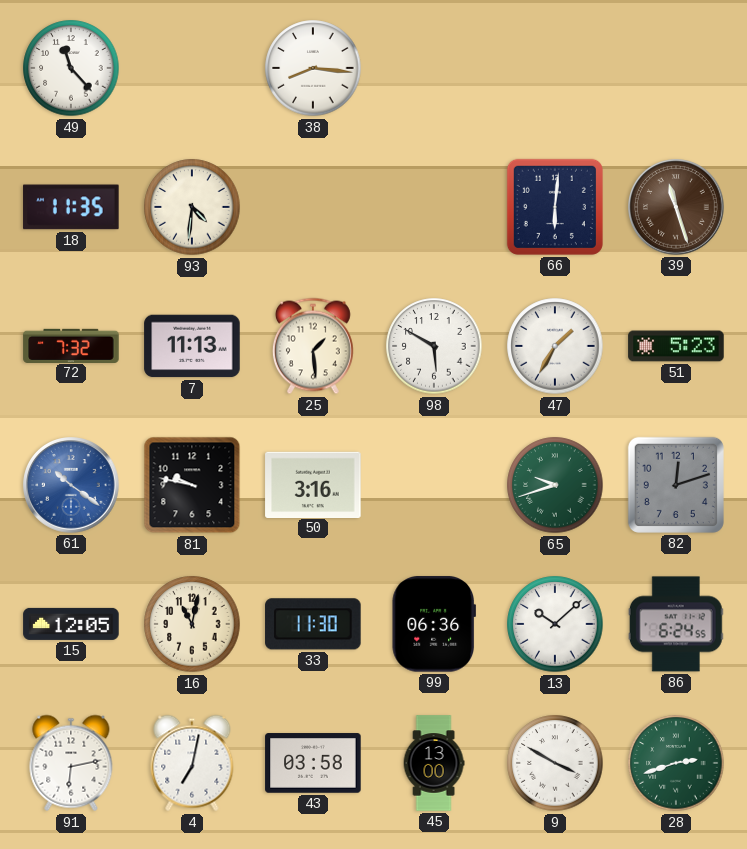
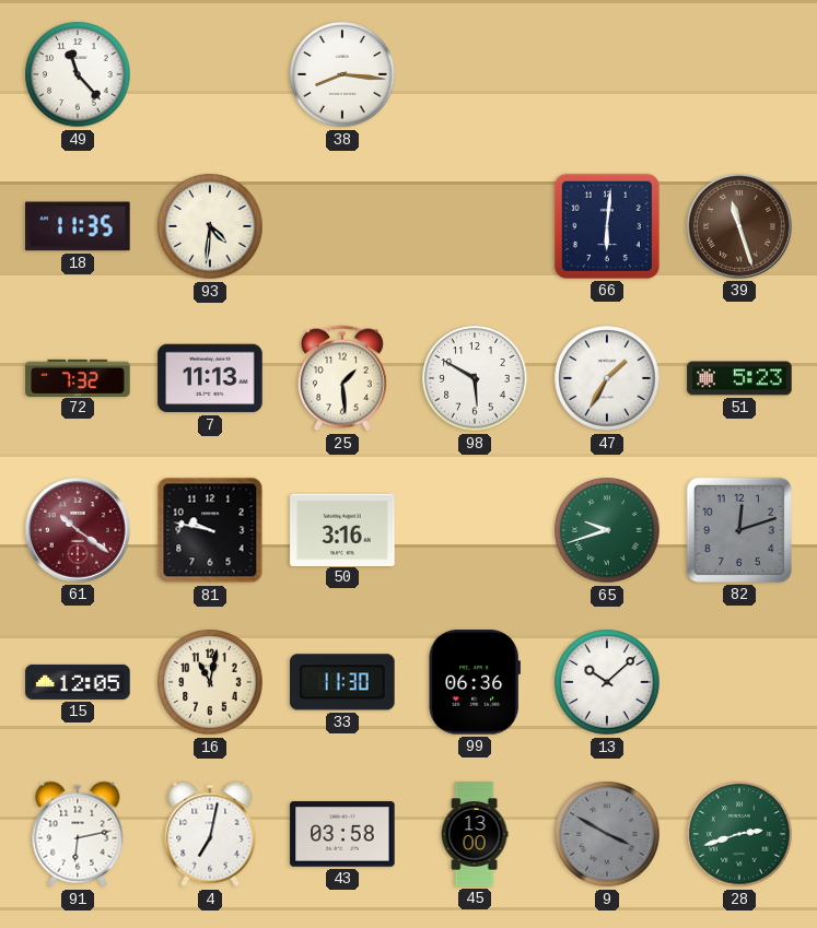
61 dial: blue -> burgundy (78, 530)
86: 6:24 -> none (676, 624)
9 dial: white -> grey (607, 834)
